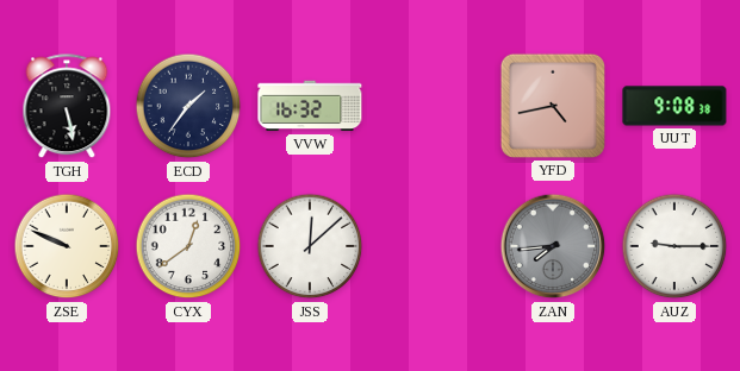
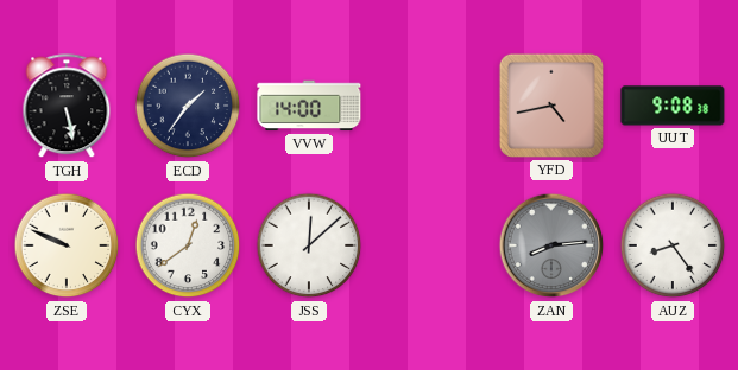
VVW: 16:32 -> 14:00 (309, 106)
ZAN: 7:44 -> 8:14 (551, 245)
AUZ: 9:15 -> 8:24 (673, 245)
